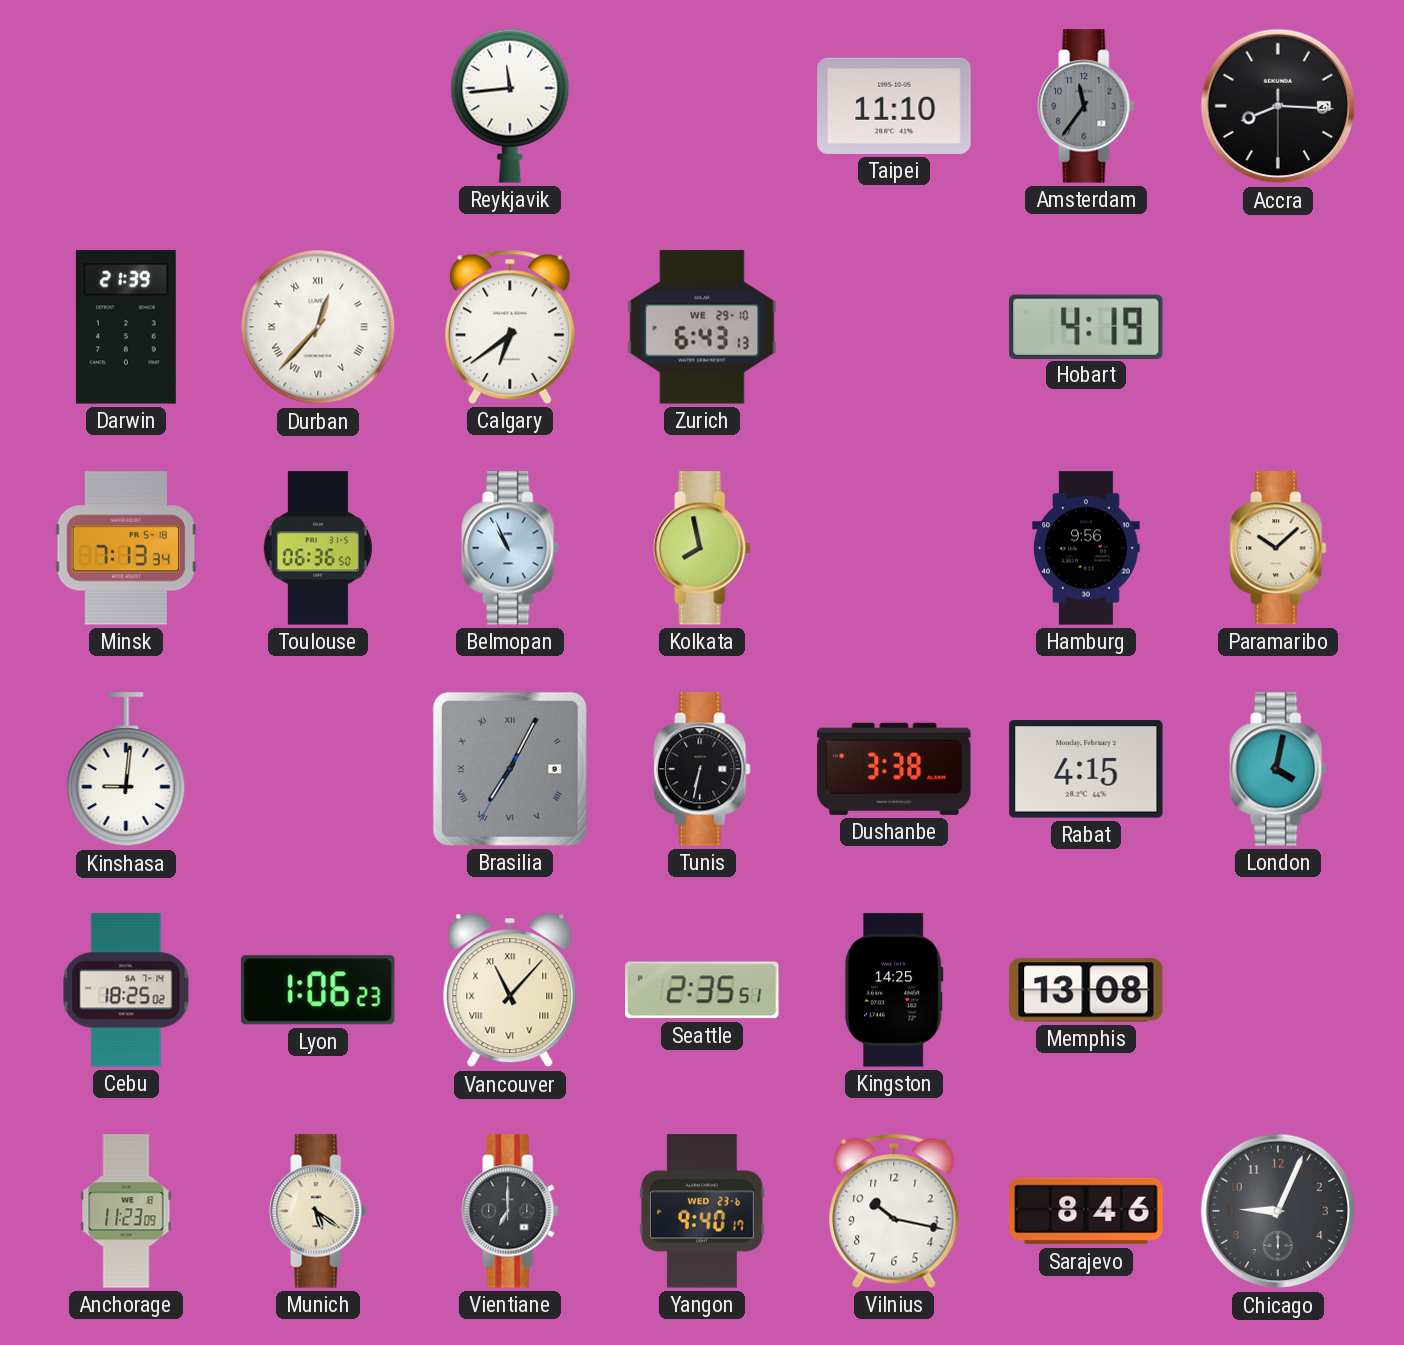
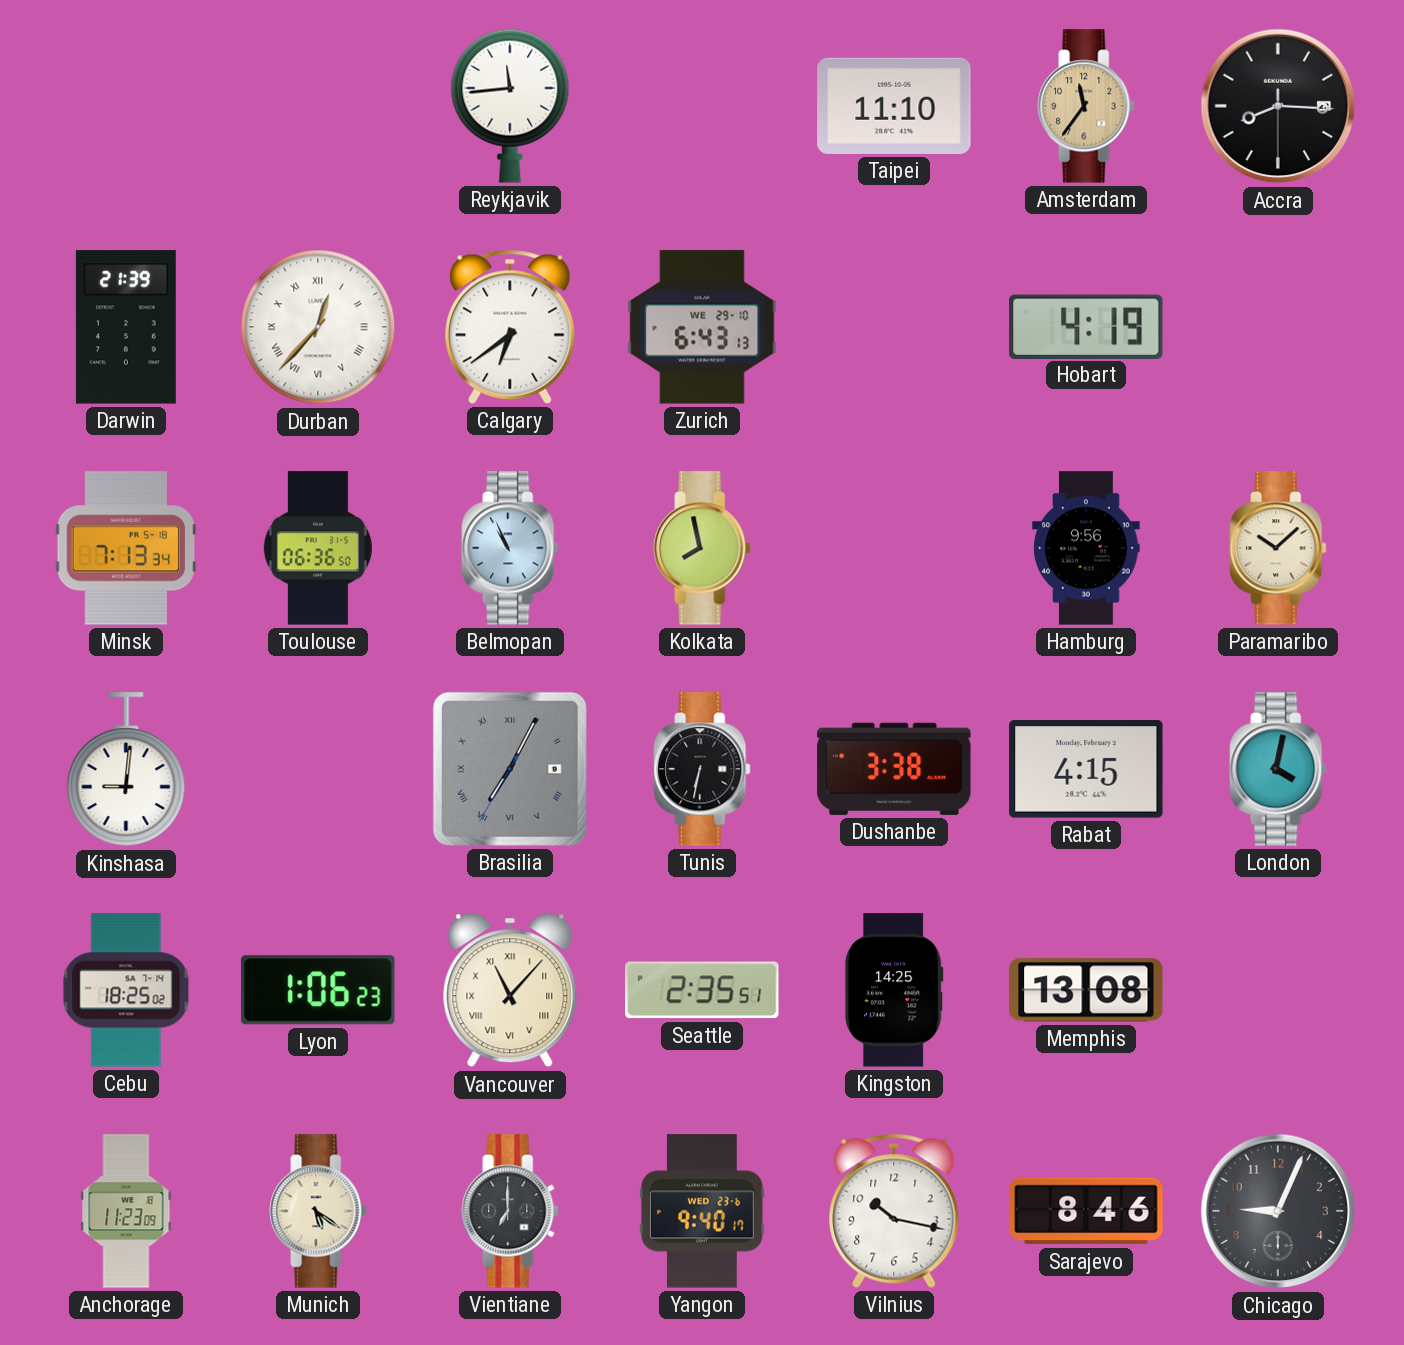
Amsterdam dial: grey -> champagne (1086, 106)
